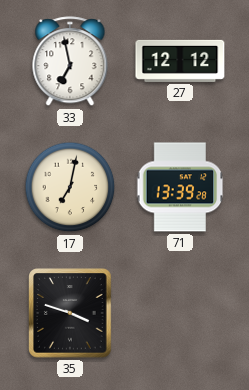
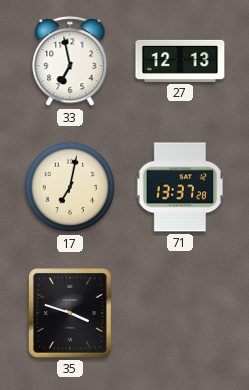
27: 12:12 -> 12:13 (180, 61)
71: 13:39 -> 13:37 (180, 187)
